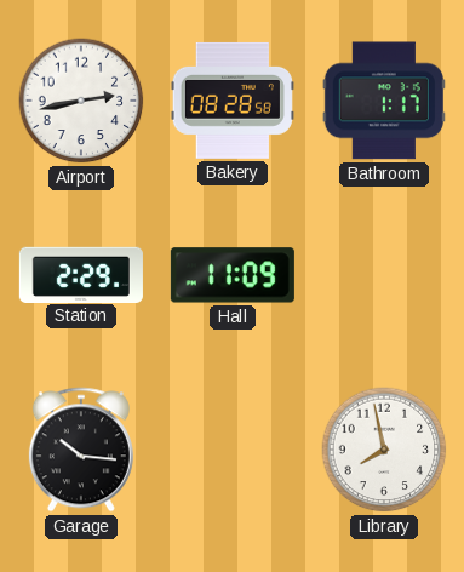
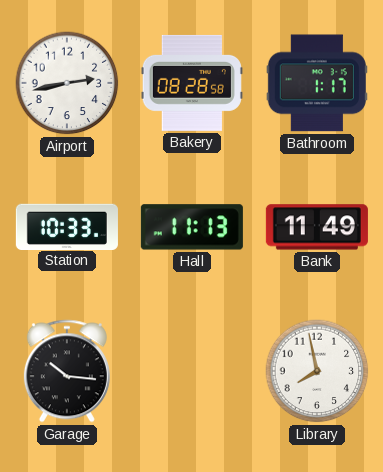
Station: 2:29 -> 10:33 (67, 226)
Hall: 11:09 -> 11:13 (192, 227)
Bank: none -> 11:49 (317, 227)
